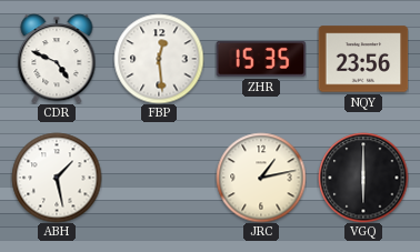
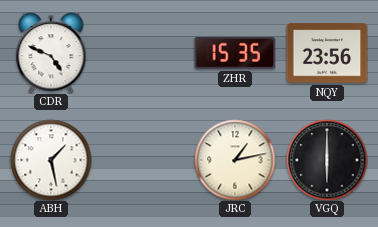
FBP: 12:29 -> none (159, 59)
